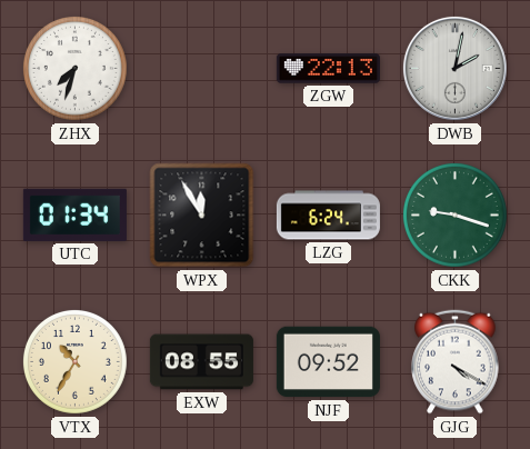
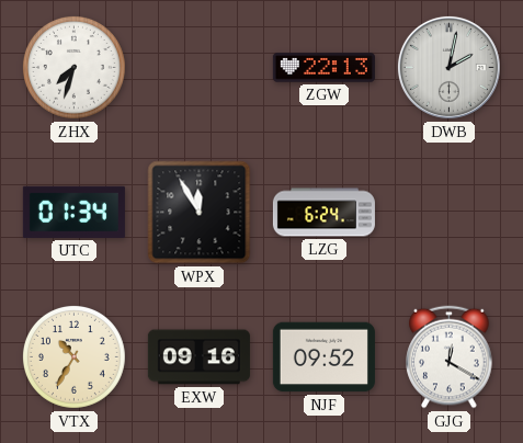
CKK: 9:18 -> none (454, 214)
EXW: 08:55 -> 09:16 (198, 357)
GJG: 4:20 -> 12:20 (450, 357)
